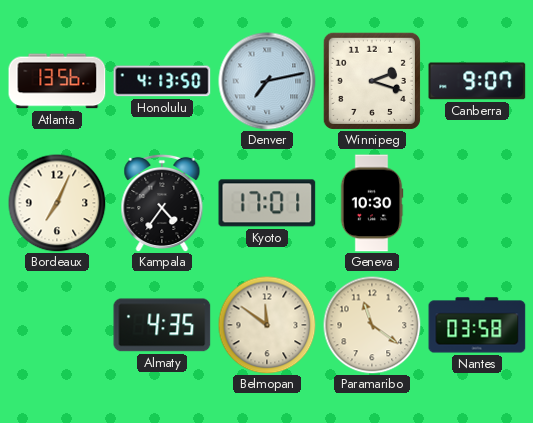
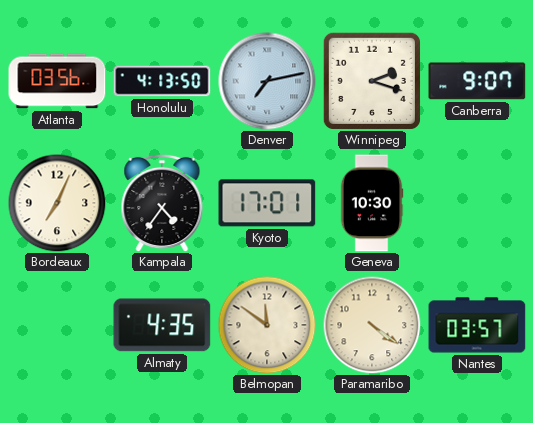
Atlanta: 13:56 -> 03:56 (57, 81)
Paramaribo: 11:21 -> 4:21 (372, 325)
Nantes: 03:58 -> 03:57 (477, 325)
